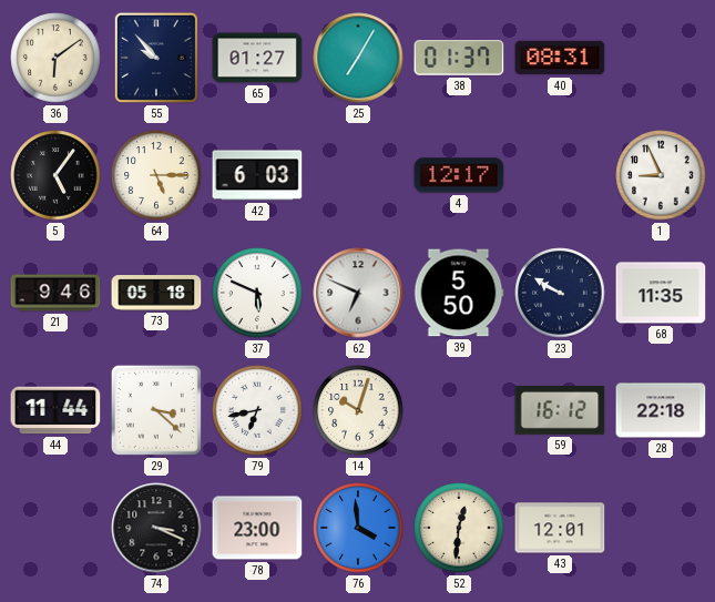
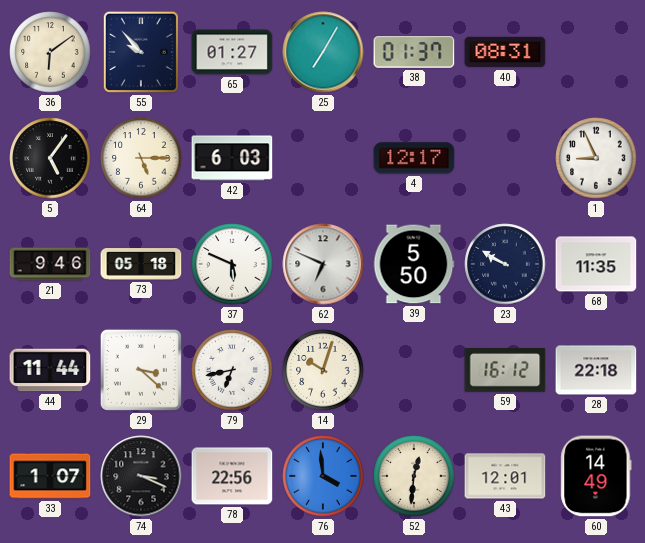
33: none -> 1:07 (50, 476)
78: 23:00 -> 22:56 (232, 476)
60: none -> 14:49 (596, 476)
